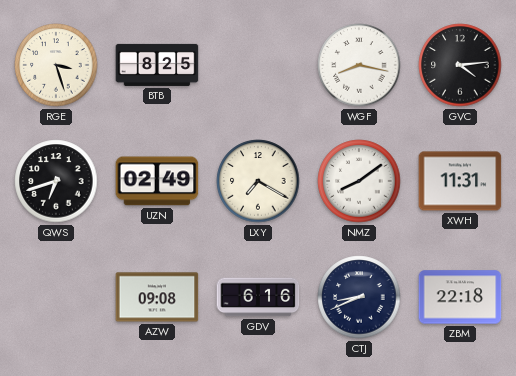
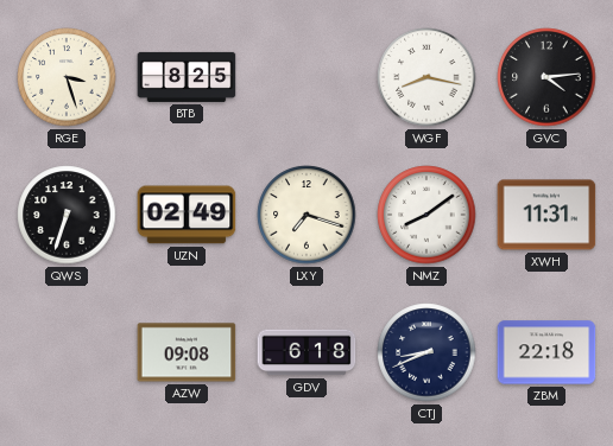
QWS: 6:42 -> 6:33 (67, 215)
LXY: 7:20 -> 7:18 (306, 215)
GDV: 6:16 -> 6:18 (306, 352)
